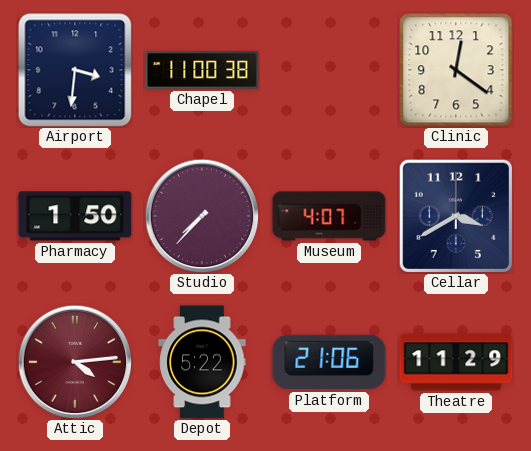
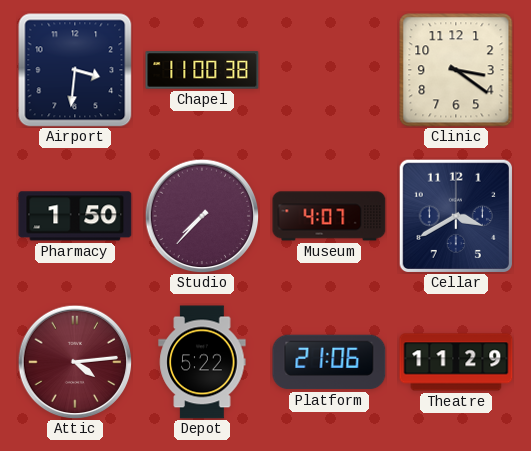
Clinic: 12:21 -> 3:21 (456, 70)
